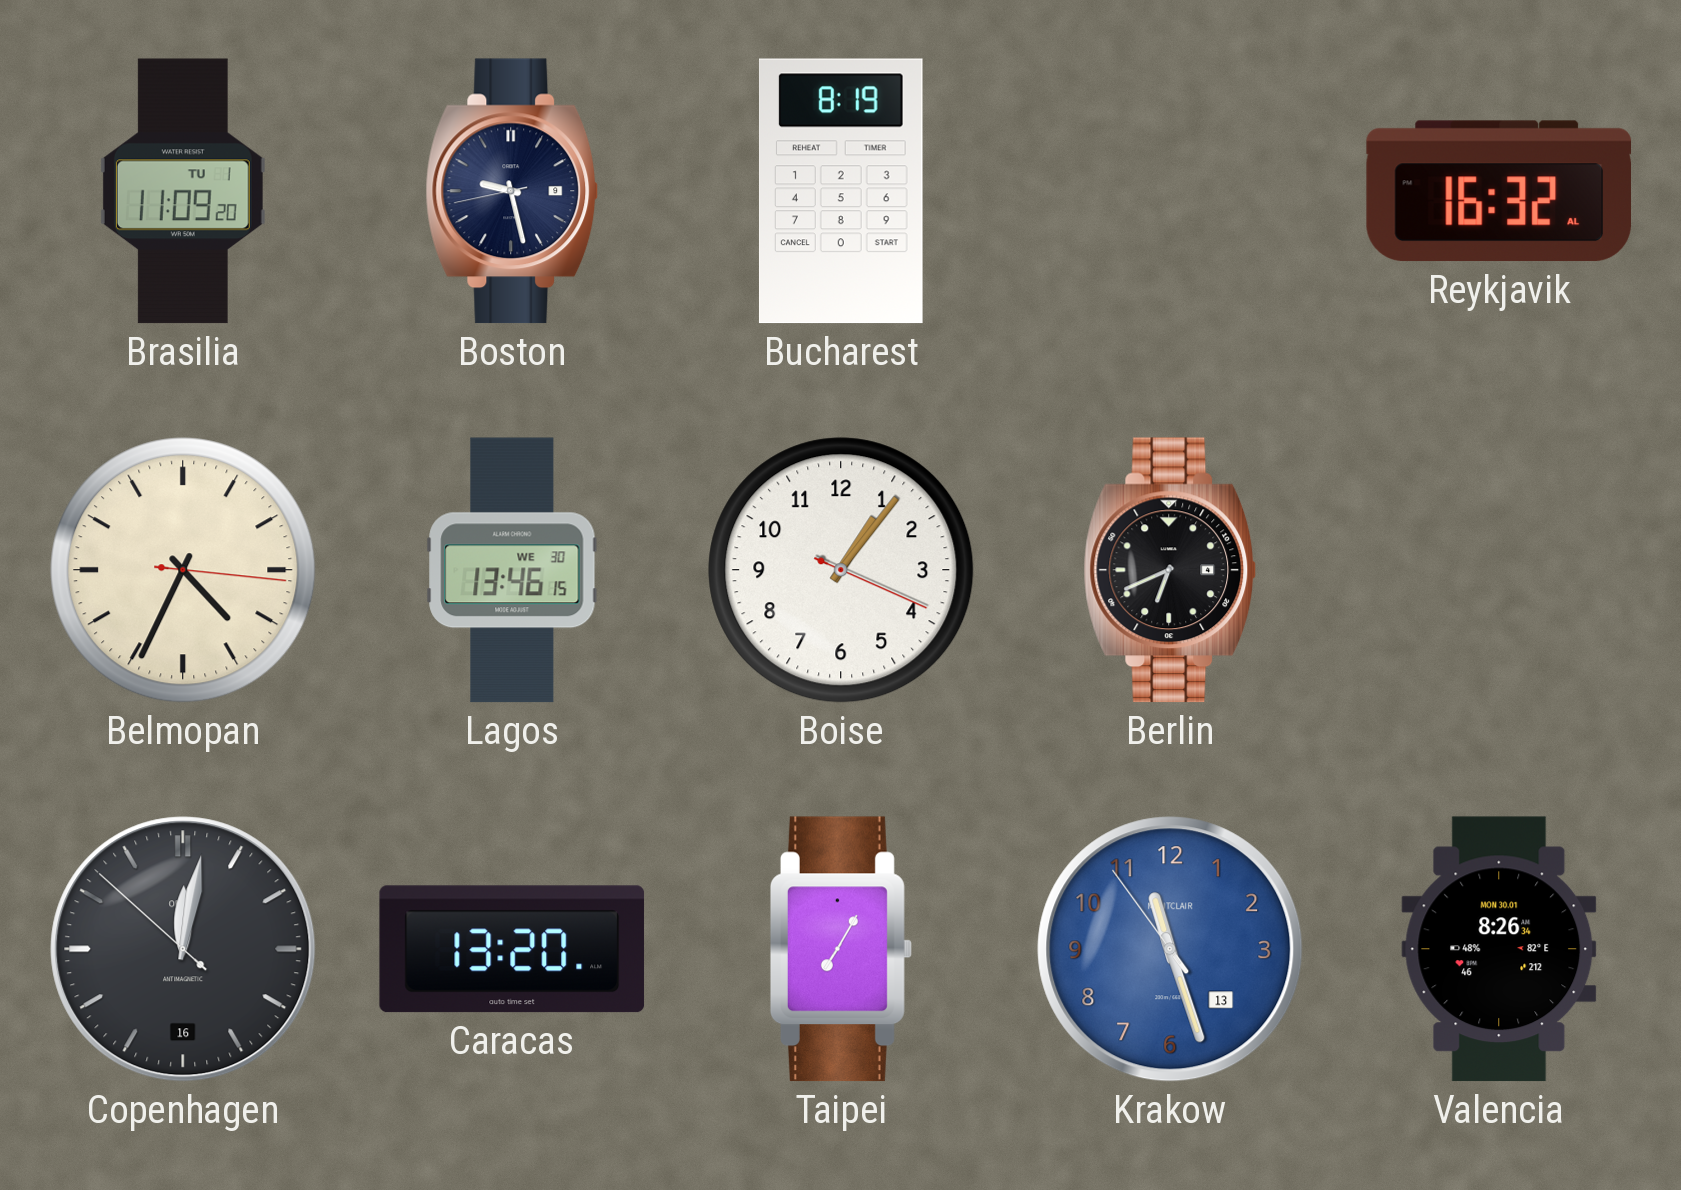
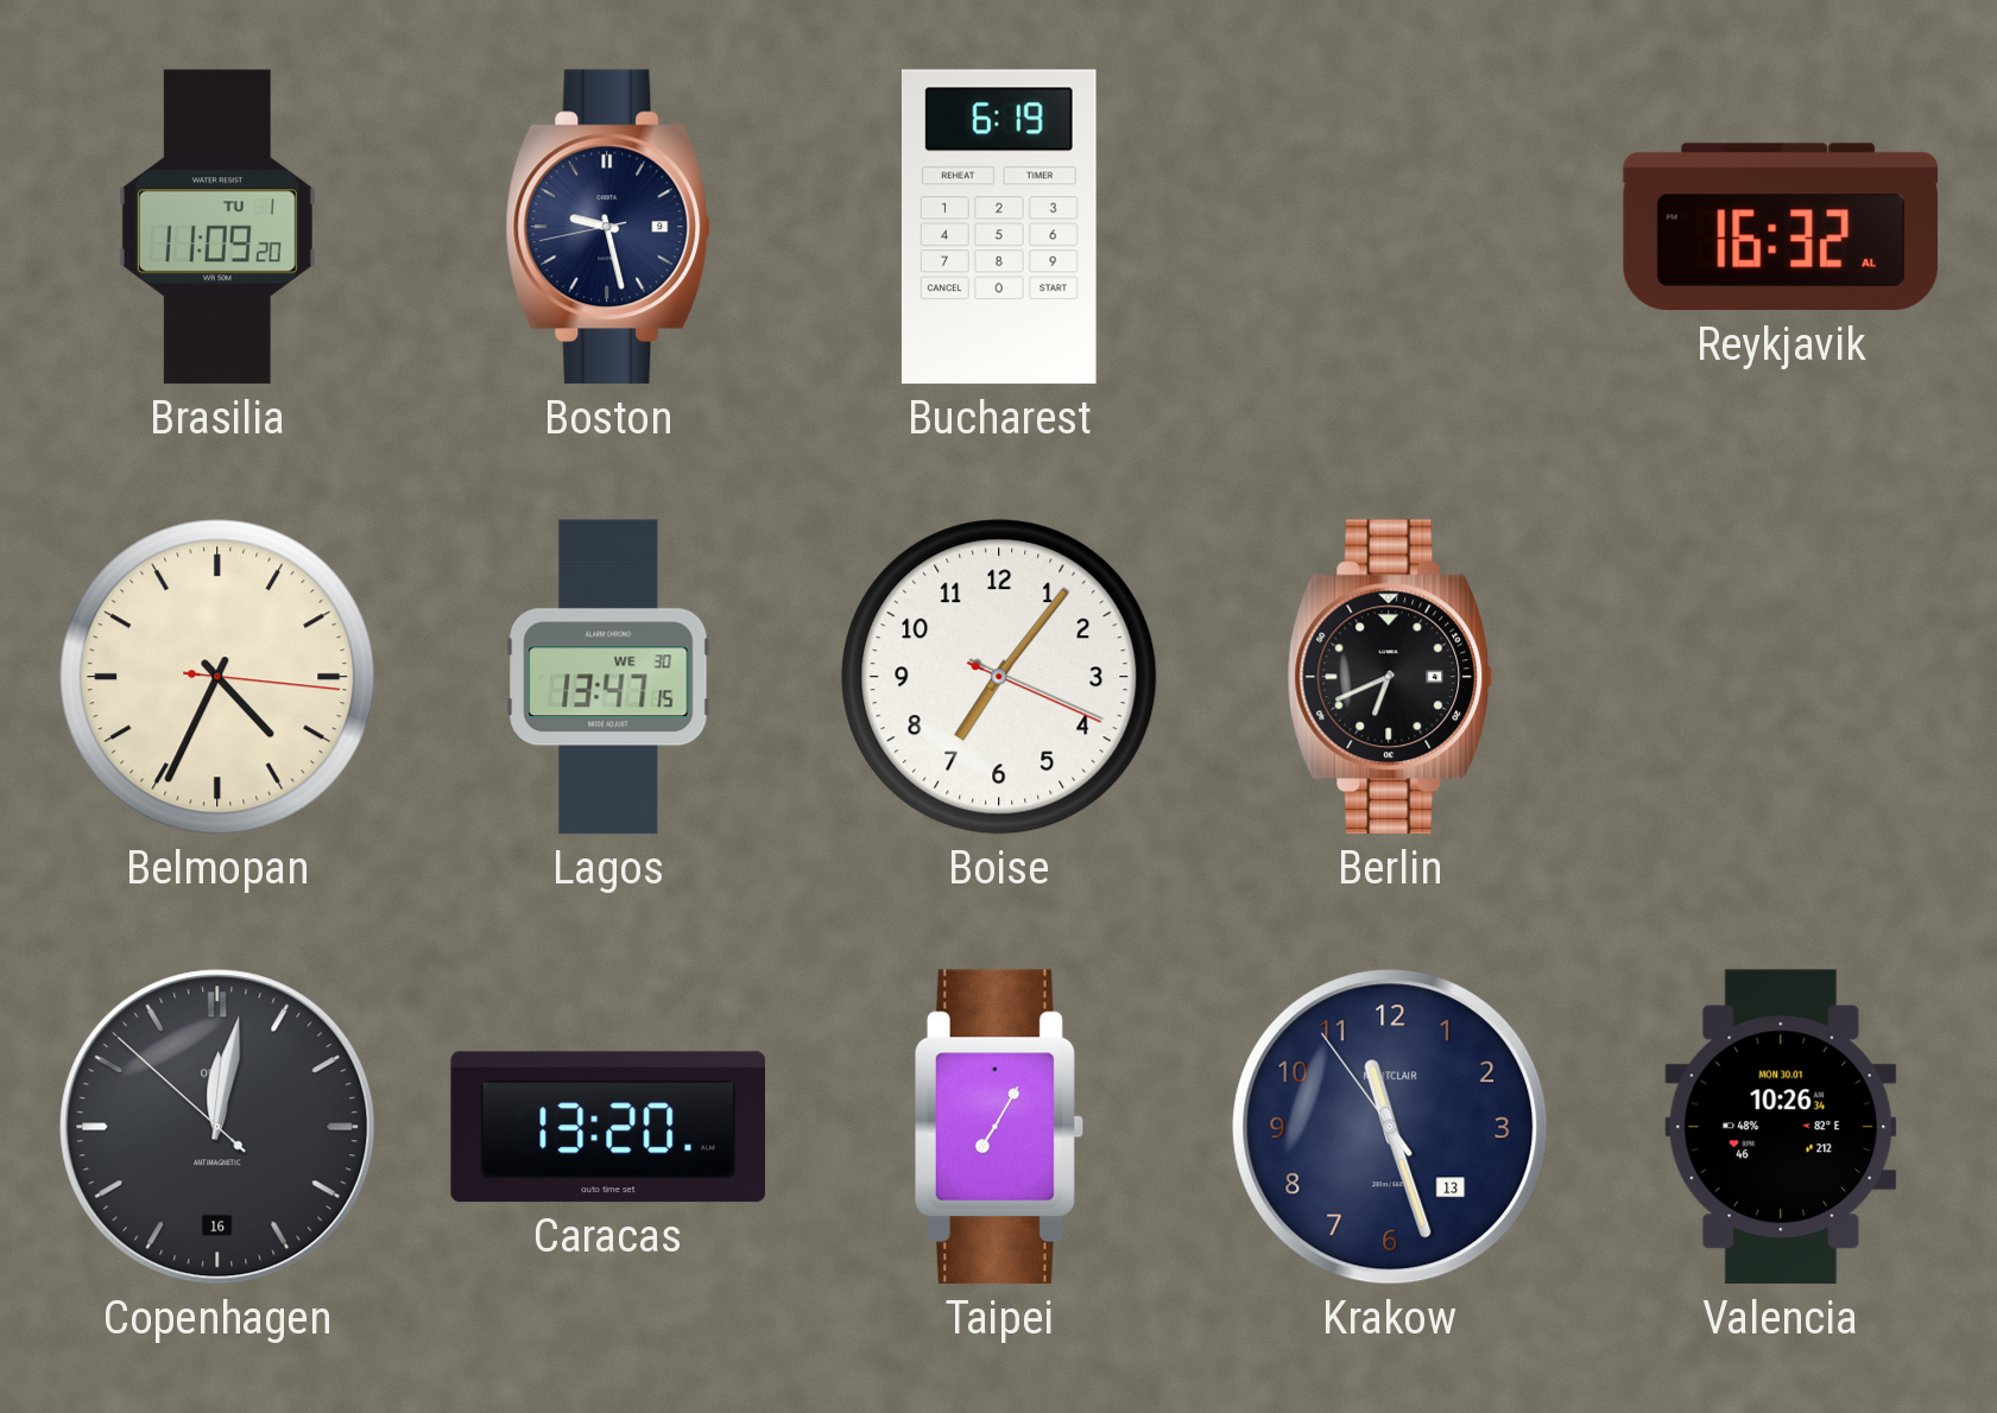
Bucharest: 8:19 -> 6:19 (999, 227)
Lagos: 13:46 -> 13:47 (608, 677)
Boise: 1:06 -> 7:06 (999, 677)
Krakow dial: blue -> navy (1390, 1127)
Valencia: 8:26 -> 10:26 (1781, 1127)
